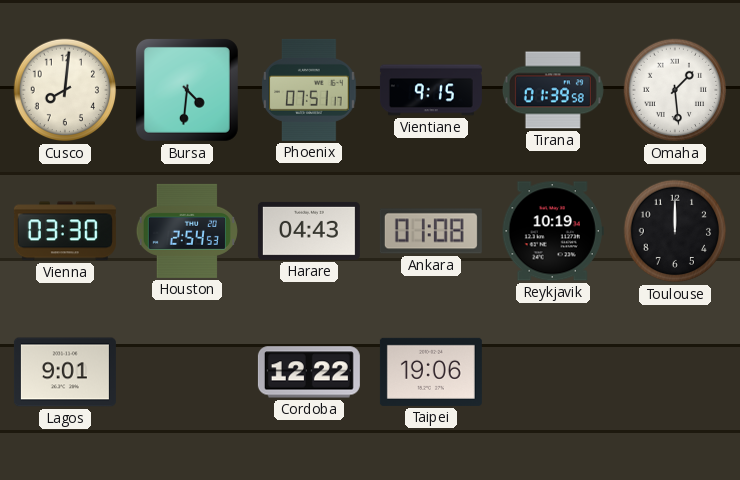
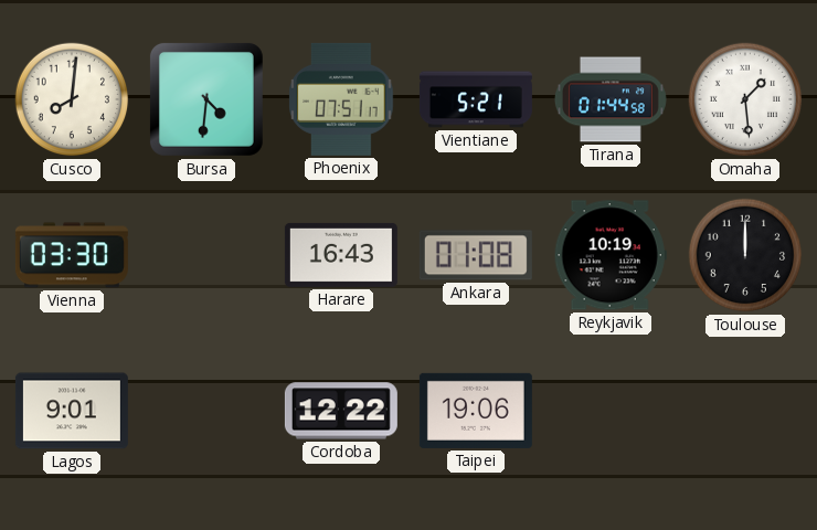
Vientiane: 9:15 -> 5:21 (476, 99)
Tirana: 01:39 -> 01:44 (611, 99)
Houston: 2:54 -> none (187, 231)
Harare: 04:43 -> 16:43 (341, 255)
